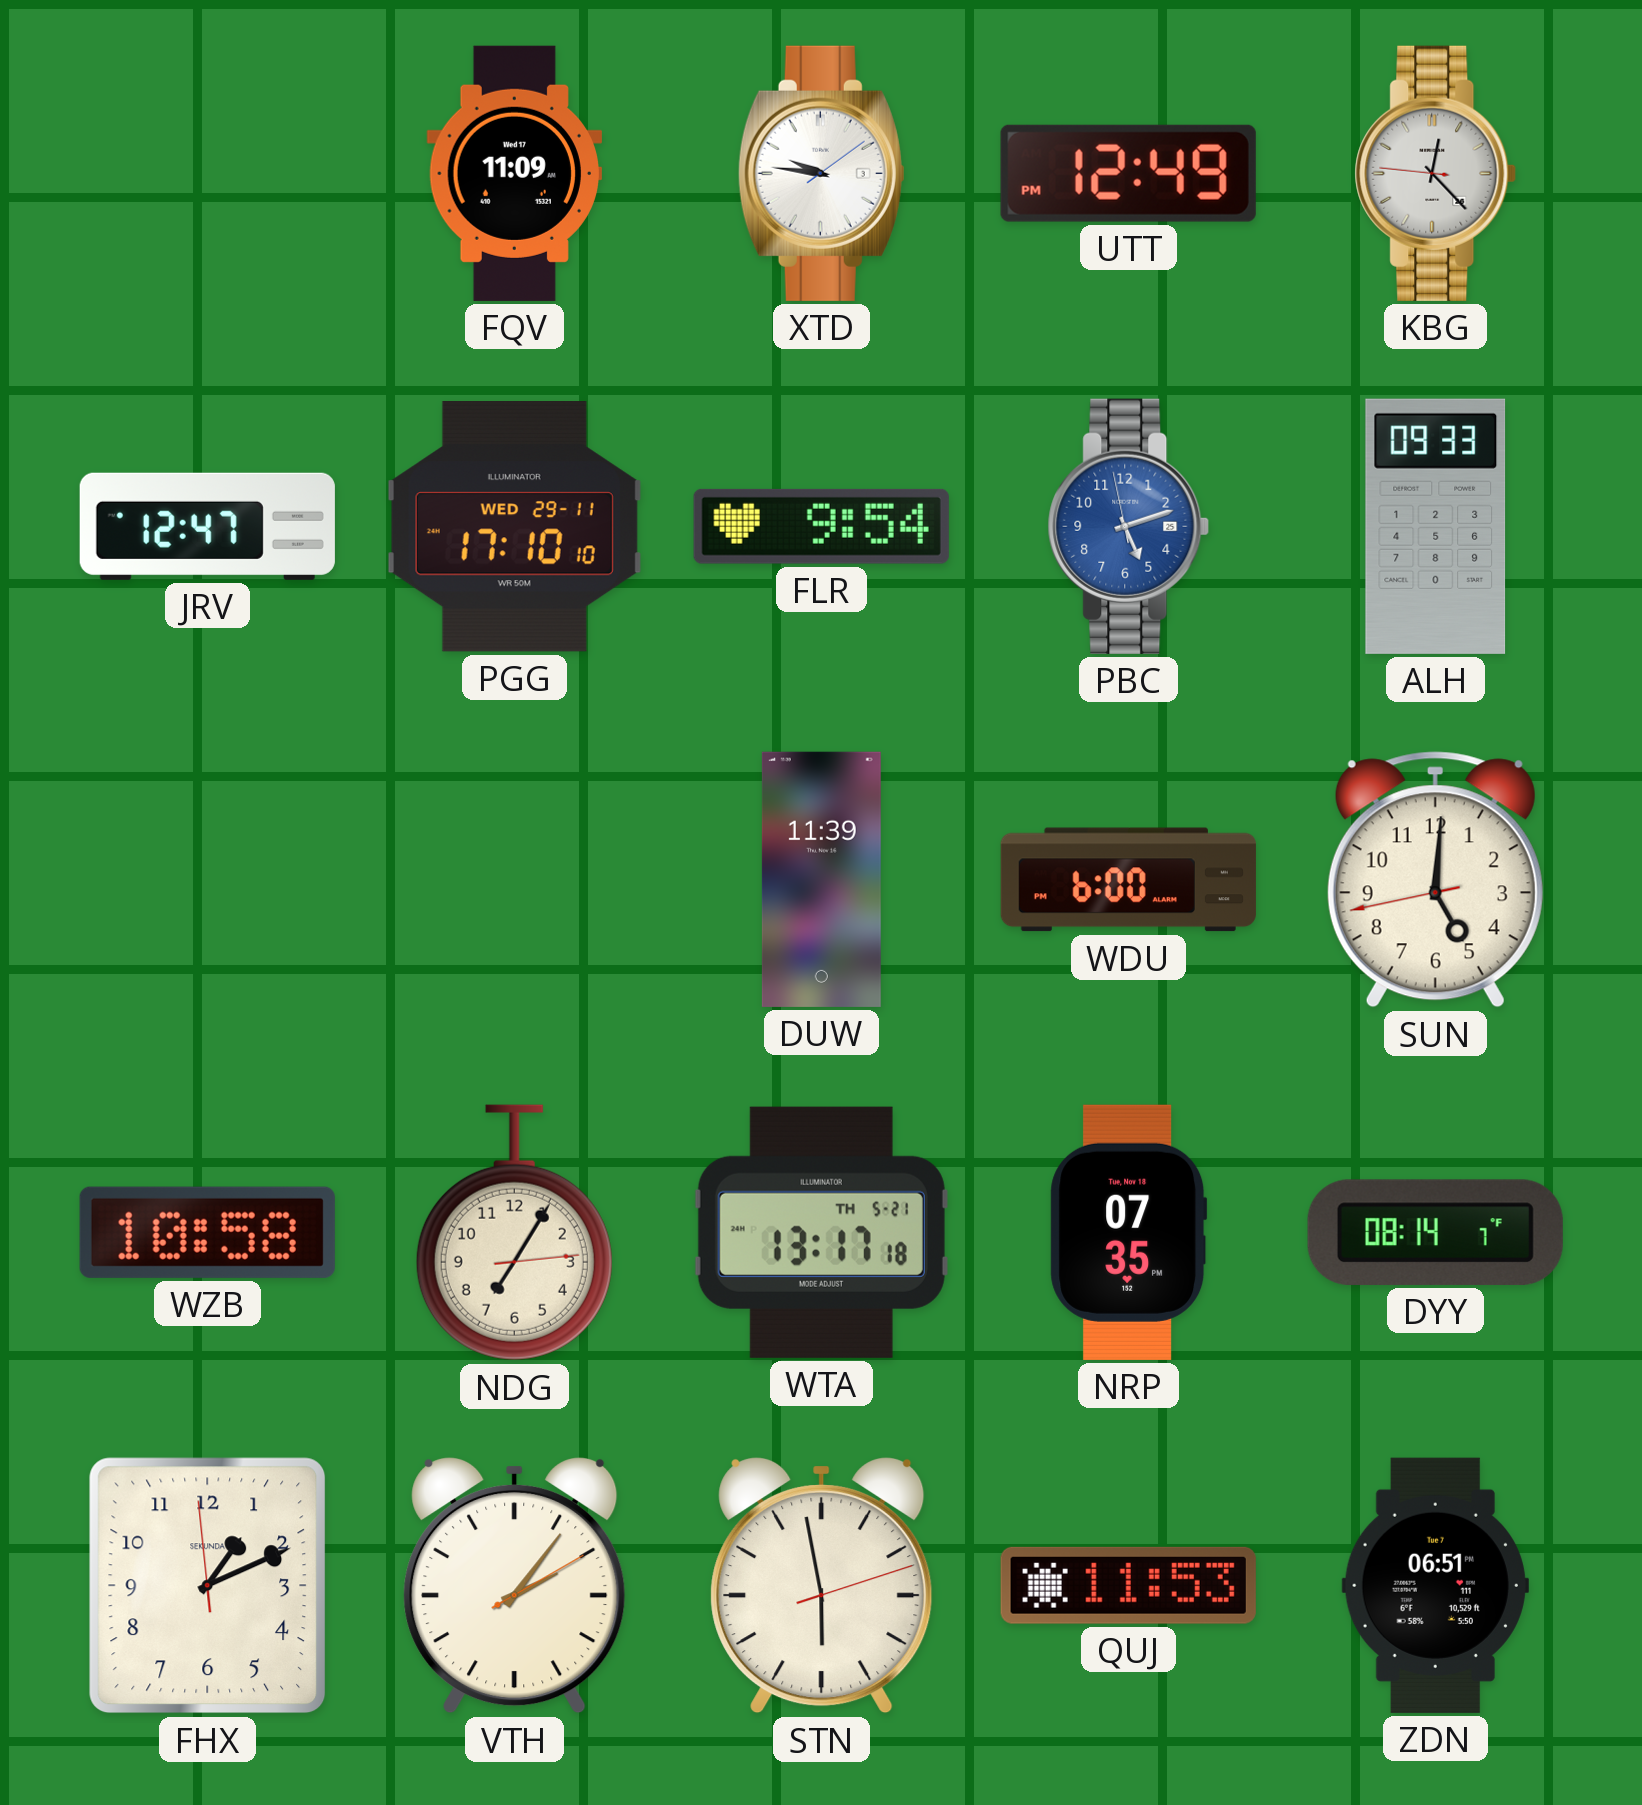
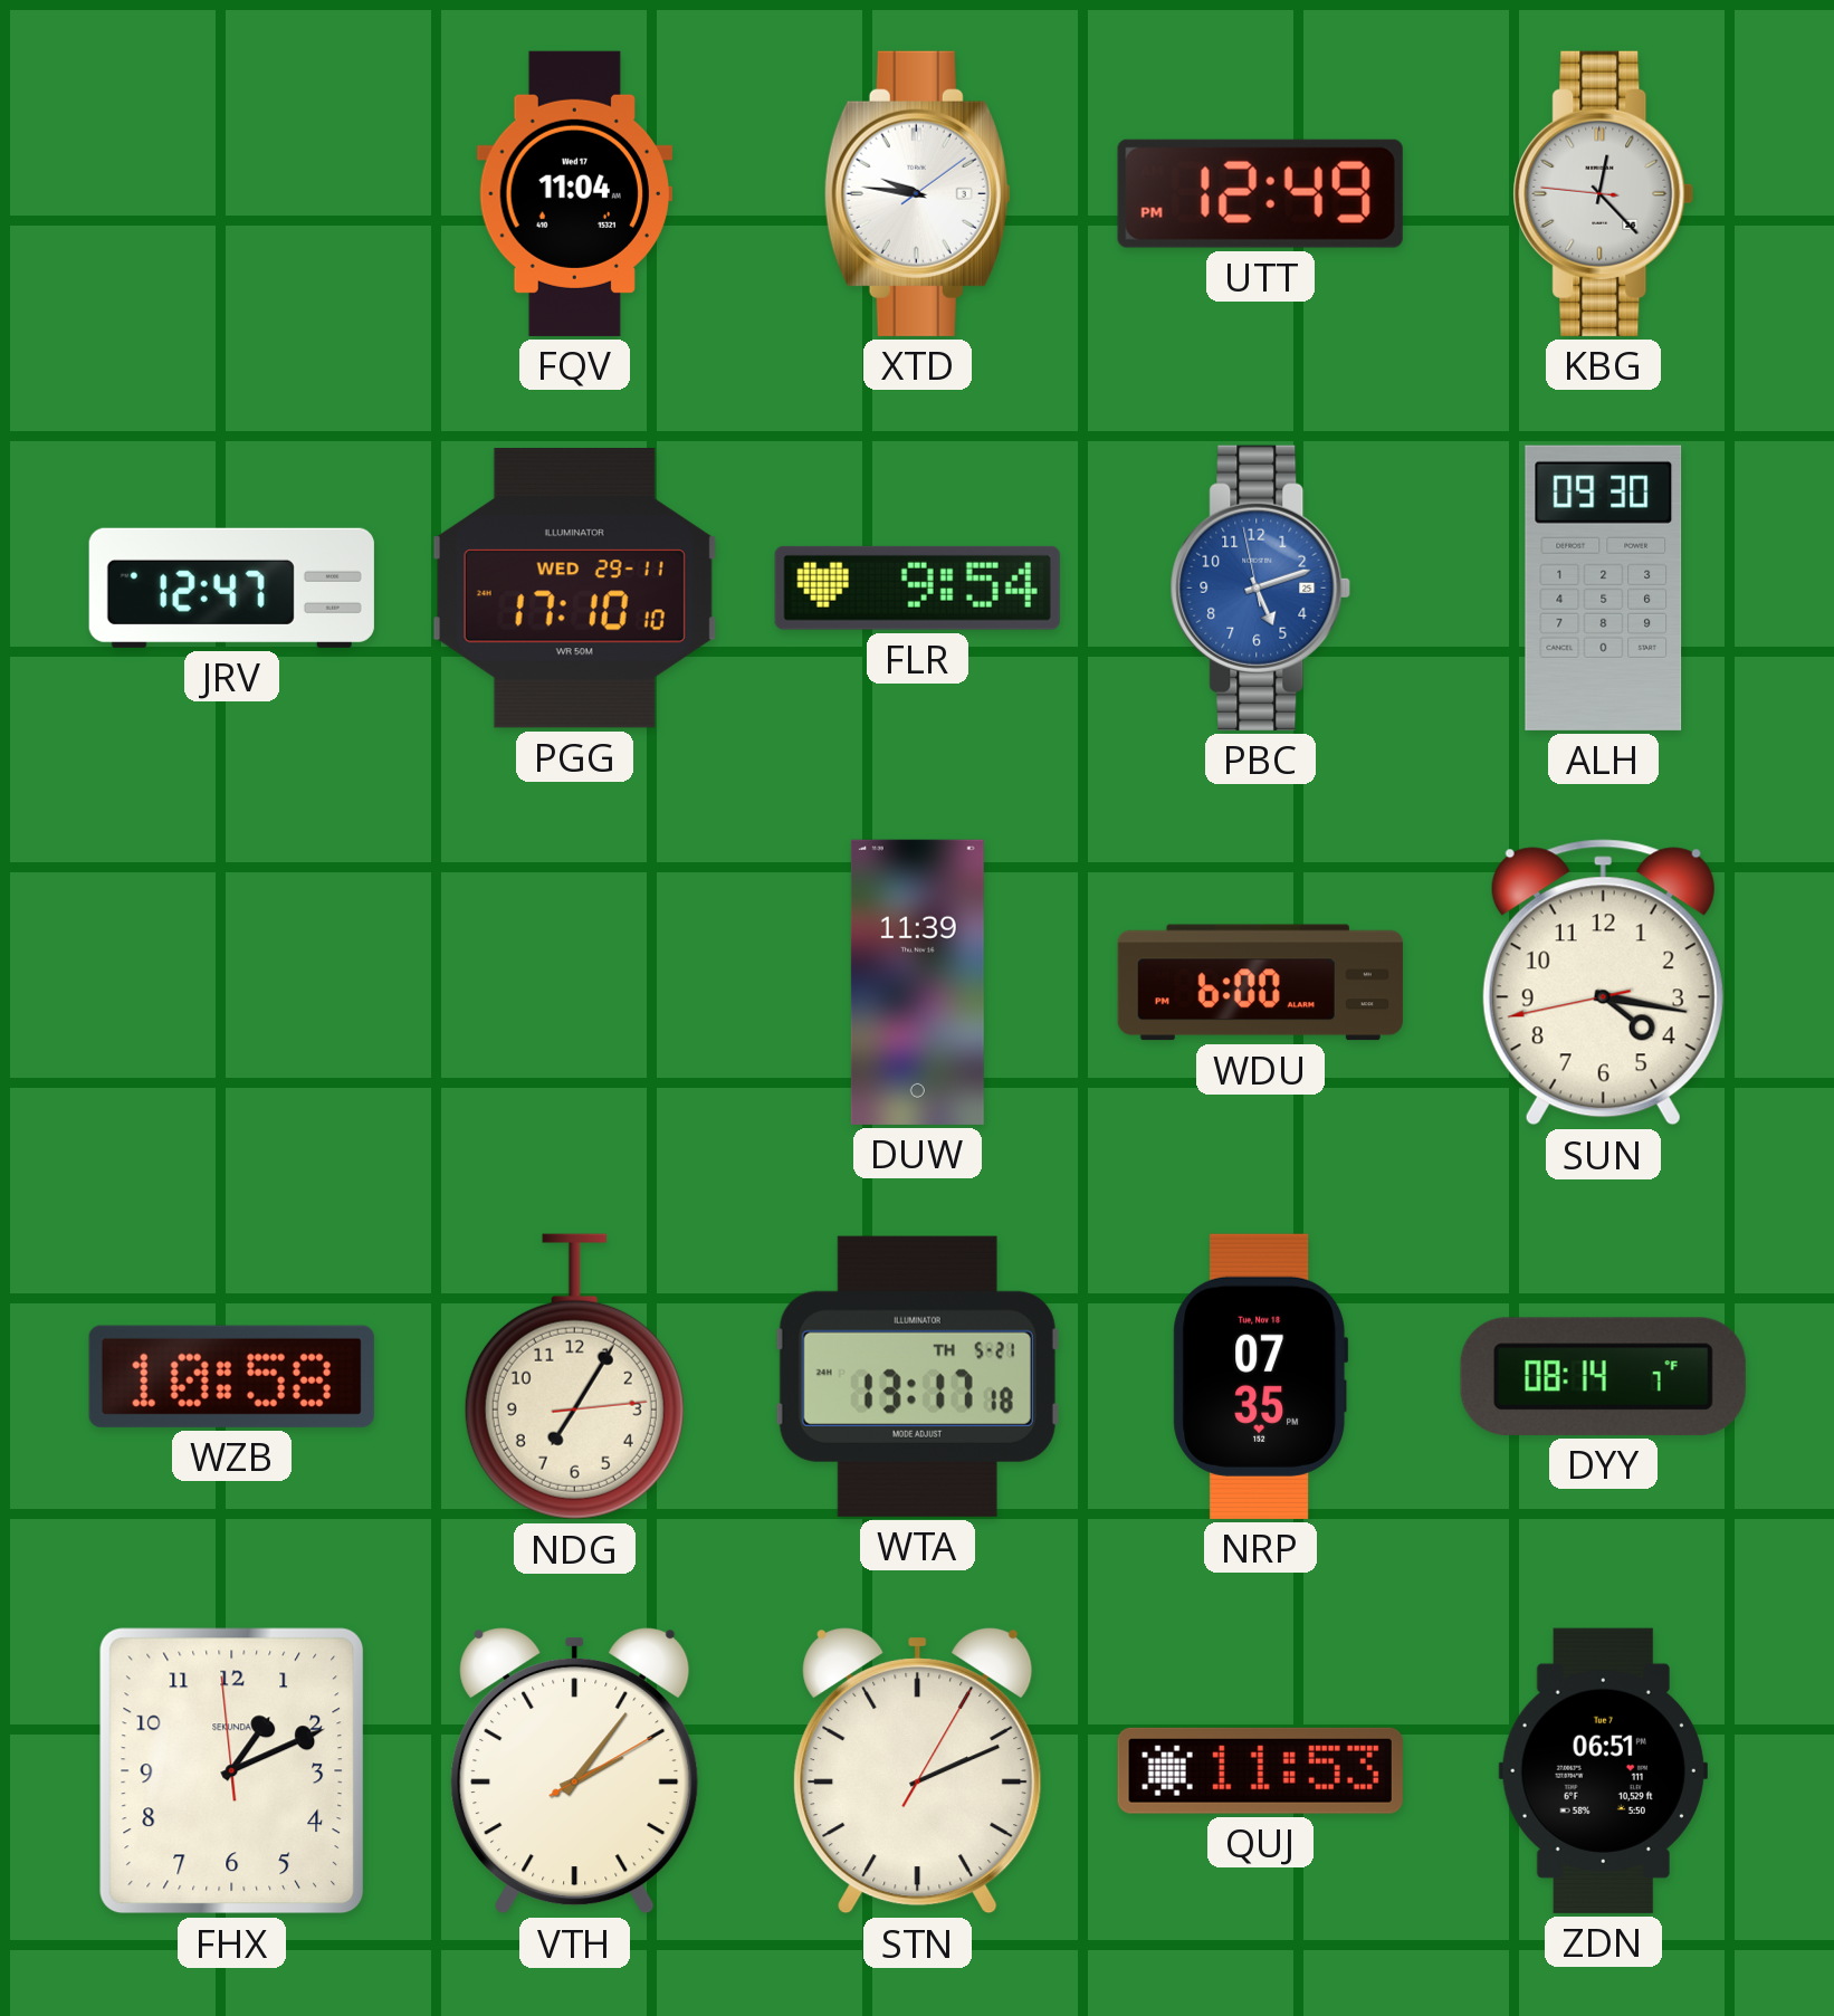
FQV: 11:09 -> 11:04 (574, 193)
ALH: 09:33 -> 09:30 (1604, 587)
SUN: 5:00 -> 4:16 (1603, 983)
STN: 5:58 -> 2:11 (918, 1771)
